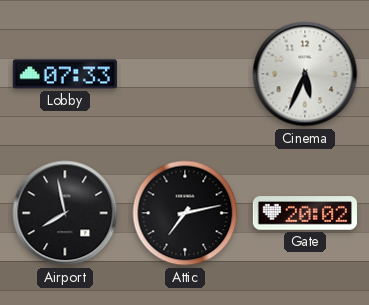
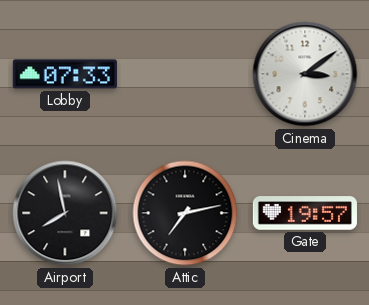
Cinema: 5:34 -> 3:09 (305, 74)
Gate: 20:02 -> 19:57 (305, 213)
